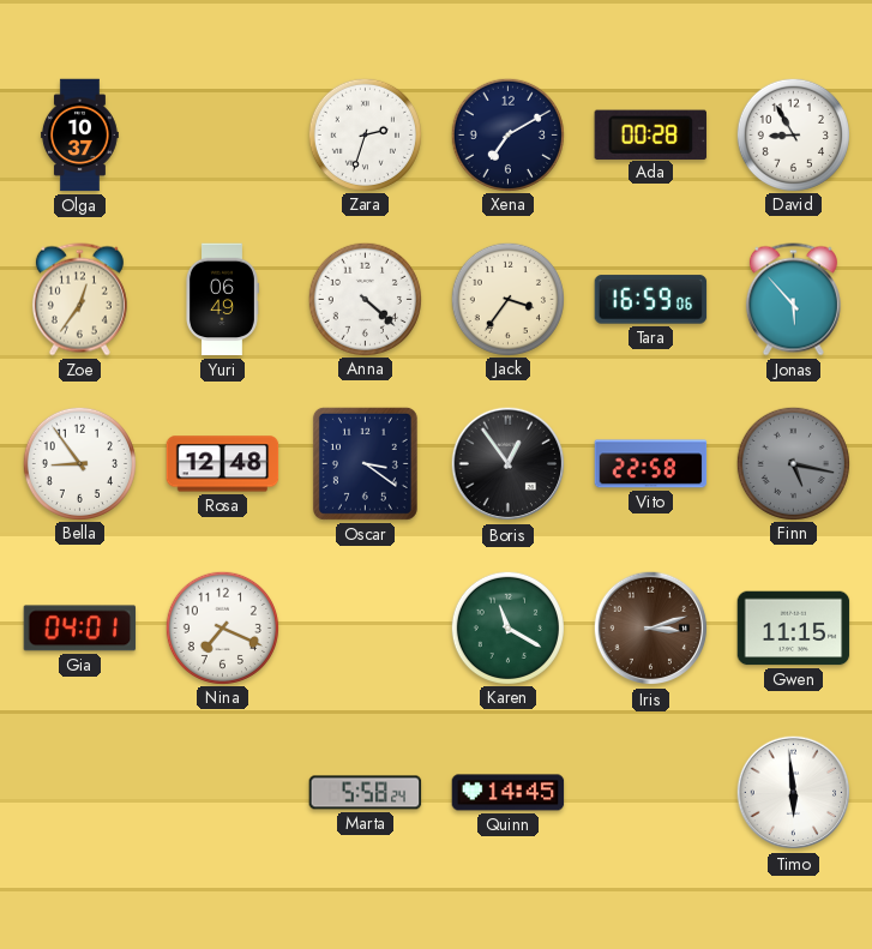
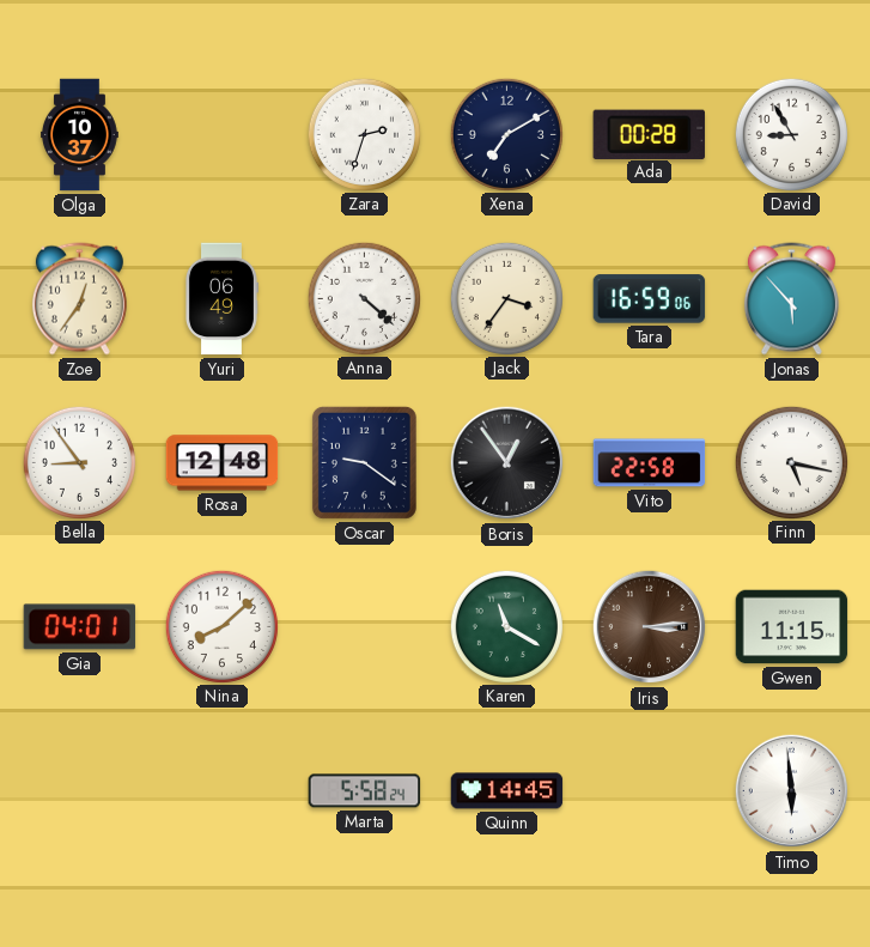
Oscar: 3:21 -> 9:21 (364, 462)
Finn dial: grey -> white (791, 462)
Nina: 7:19 -> 8:08 (221, 626)
Iris: 3:12 -> 3:14 (650, 627)
